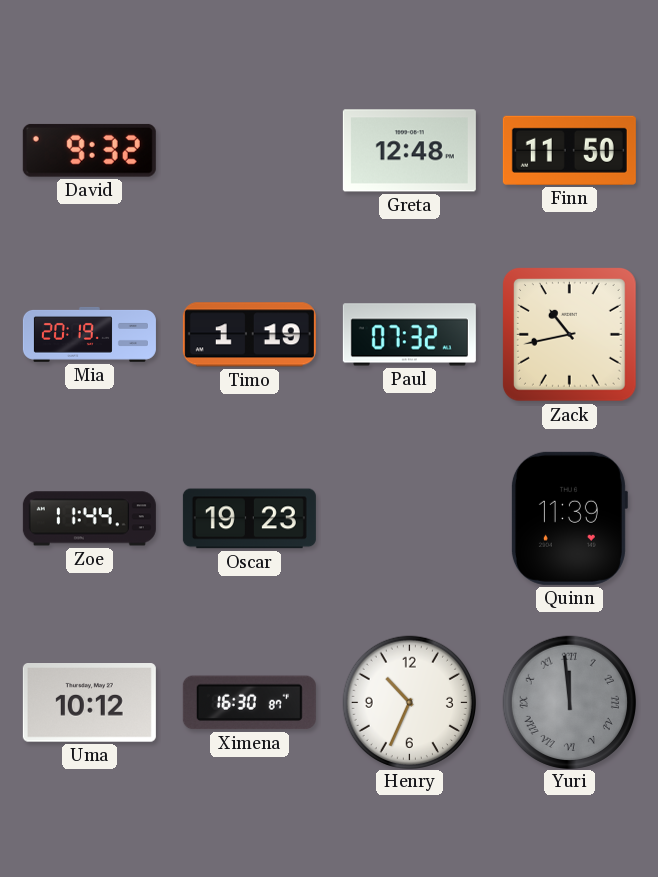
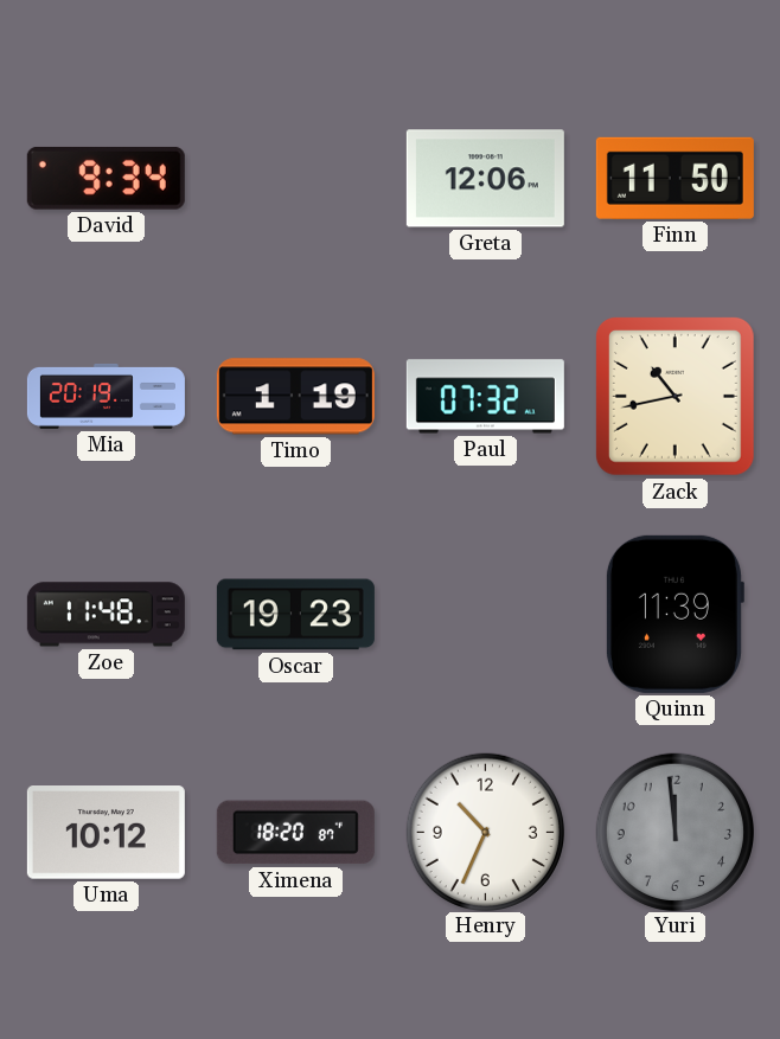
David: 9:32 -> 9:34 (106, 178)
Greta: 12:48 -> 12:06 (485, 179)
Zoe: 11:44 -> 11:48 (106, 615)
Ximena: 16:30 -> 18:20 (295, 833)
Yuri numerals: Roman -> Arabic (674, 832)
